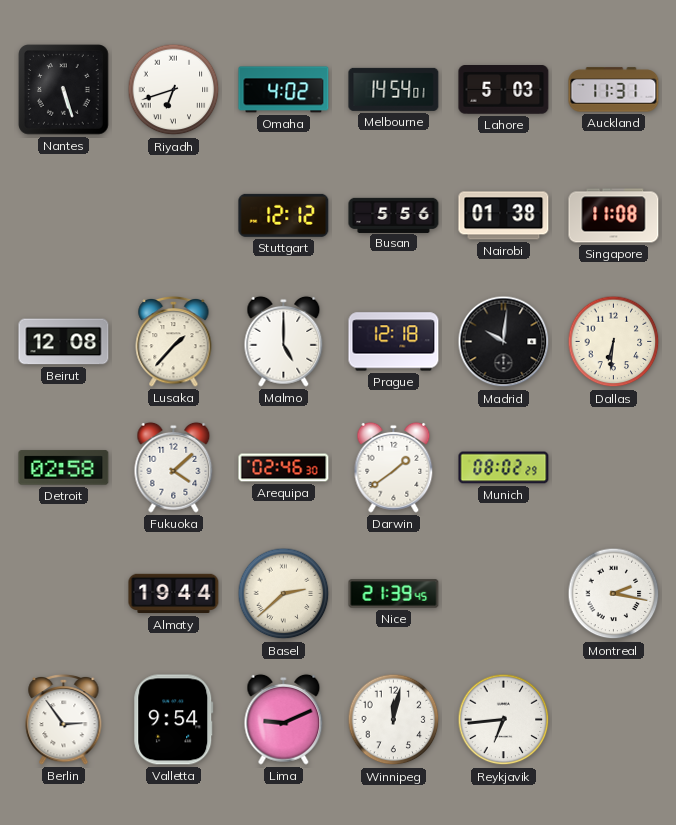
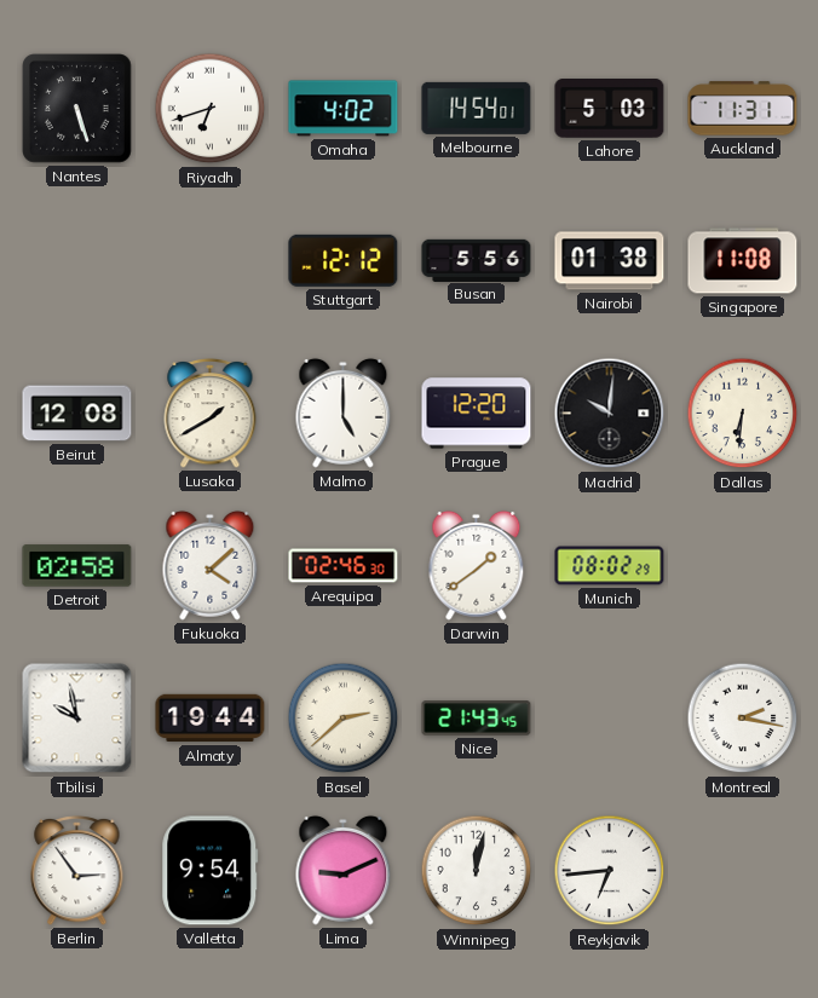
Lusaka: 1:37 -> 1:40 (211, 413)
Prague: 12:18 -> 12:20 (477, 414)
Tbilisi: none -> 9:58 (77, 719)
Nice: 21:39 -> 21:43 (477, 719)
